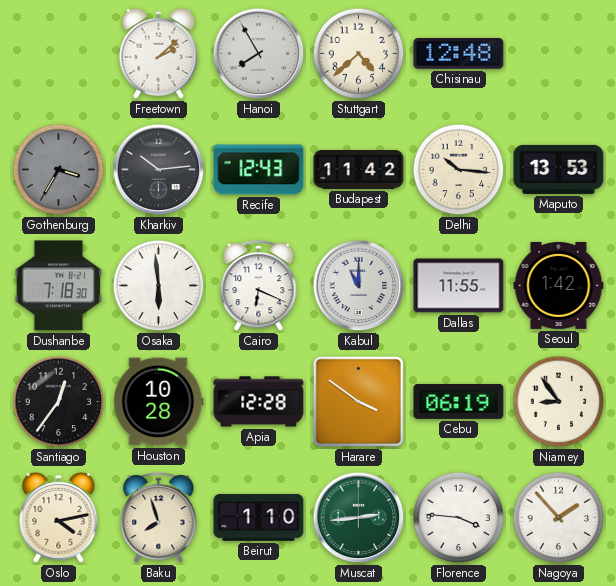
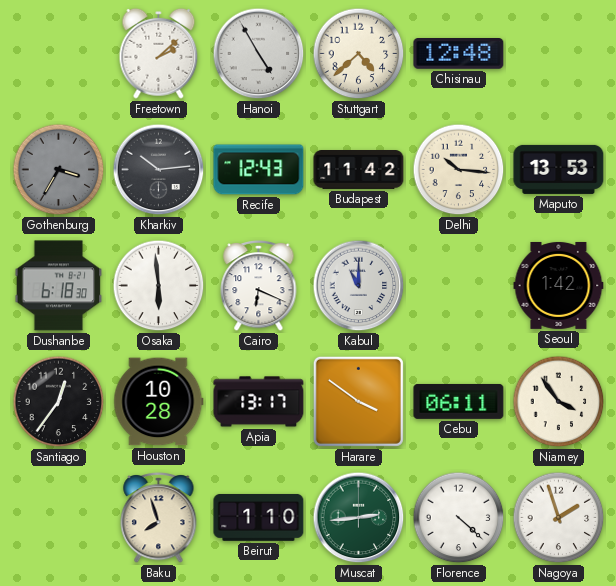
Hanoi: 7:55 -> 4:55 (259, 54)
Dushanbe: 7:18 -> 6:18 (59, 286)
Dallas: 11:55 -> none (459, 286)
Apia: 12:28 -> 13:17 (259, 402)
Cebu: 06:19 -> 06:11 (459, 401)
Niamey: 8:54 -> 3:54 (559, 402)
Oslo: 4:13 -> none (59, 517)
Florence: 3:46 -> 4:22 (459, 518)
Nagoya: 1:53 -> 1:57 (559, 518)
